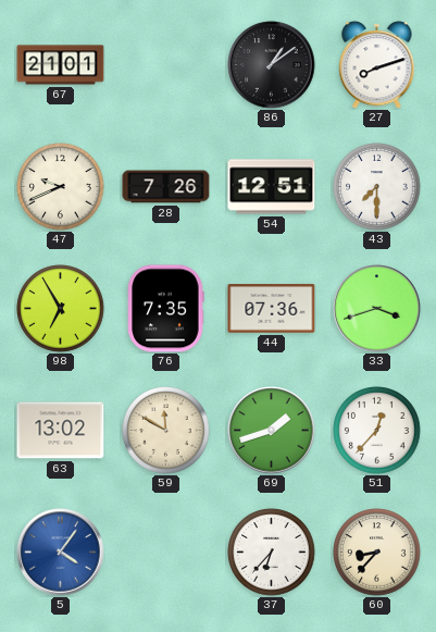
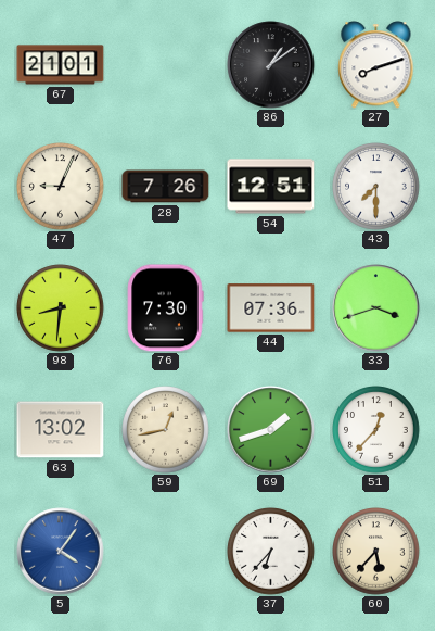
47: 9:41 -> 9:04 (61, 187)
98: 6:55 -> 8:31 (61, 308)
76: 7:35 -> 7:30 (165, 308)
59: 11:50 -> 12:43 (166, 430)
60: 8:37 -> 5:37 (376, 552)
